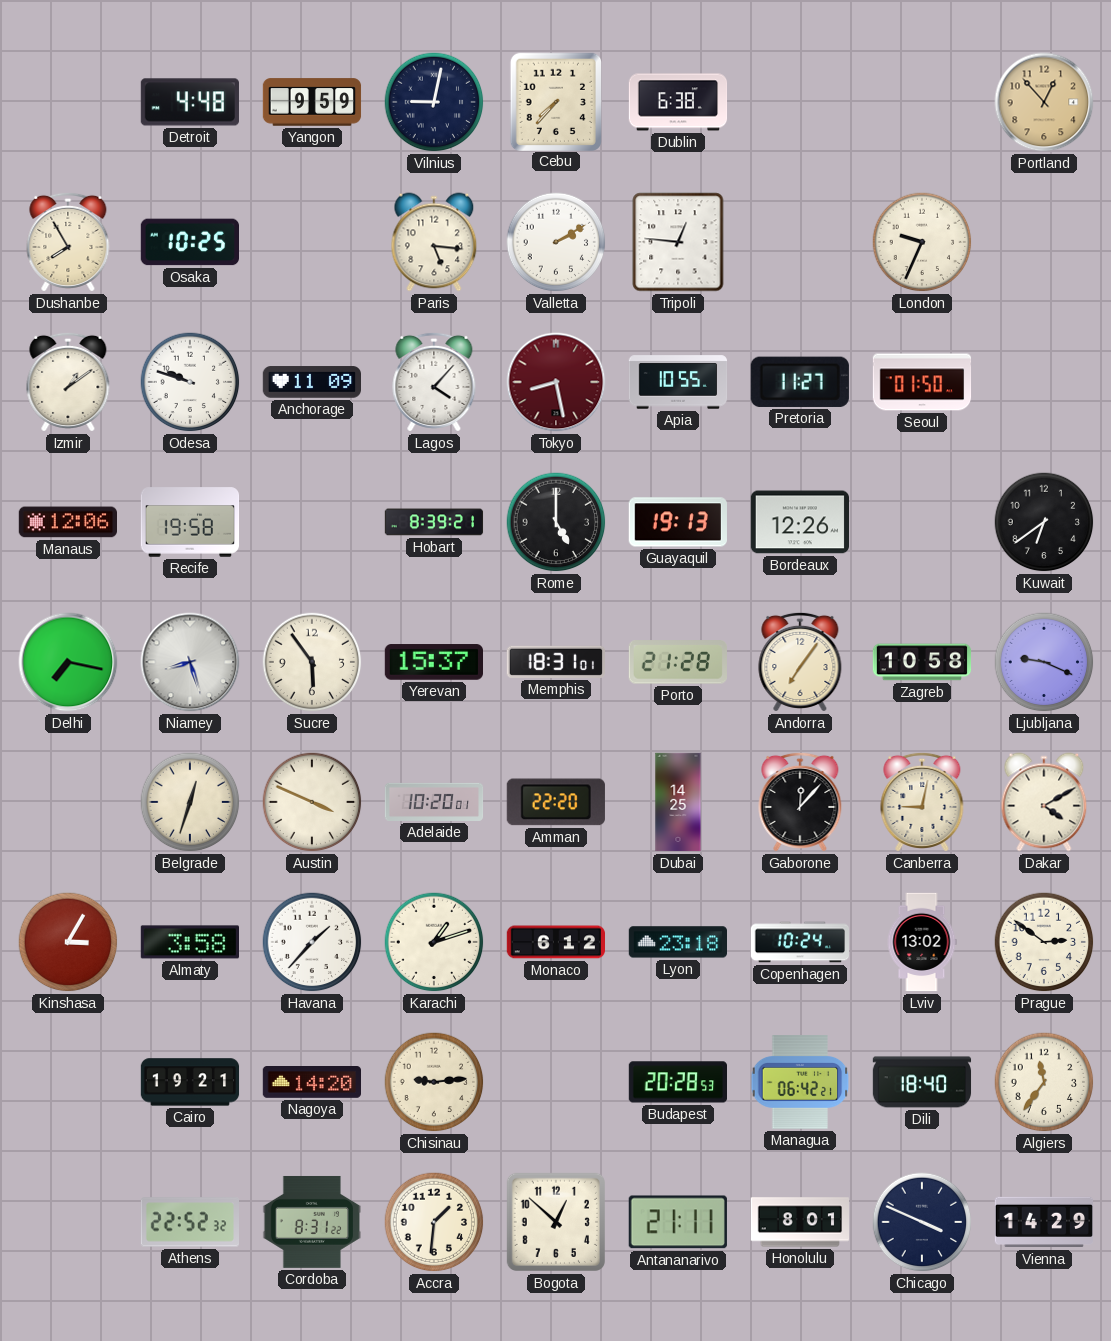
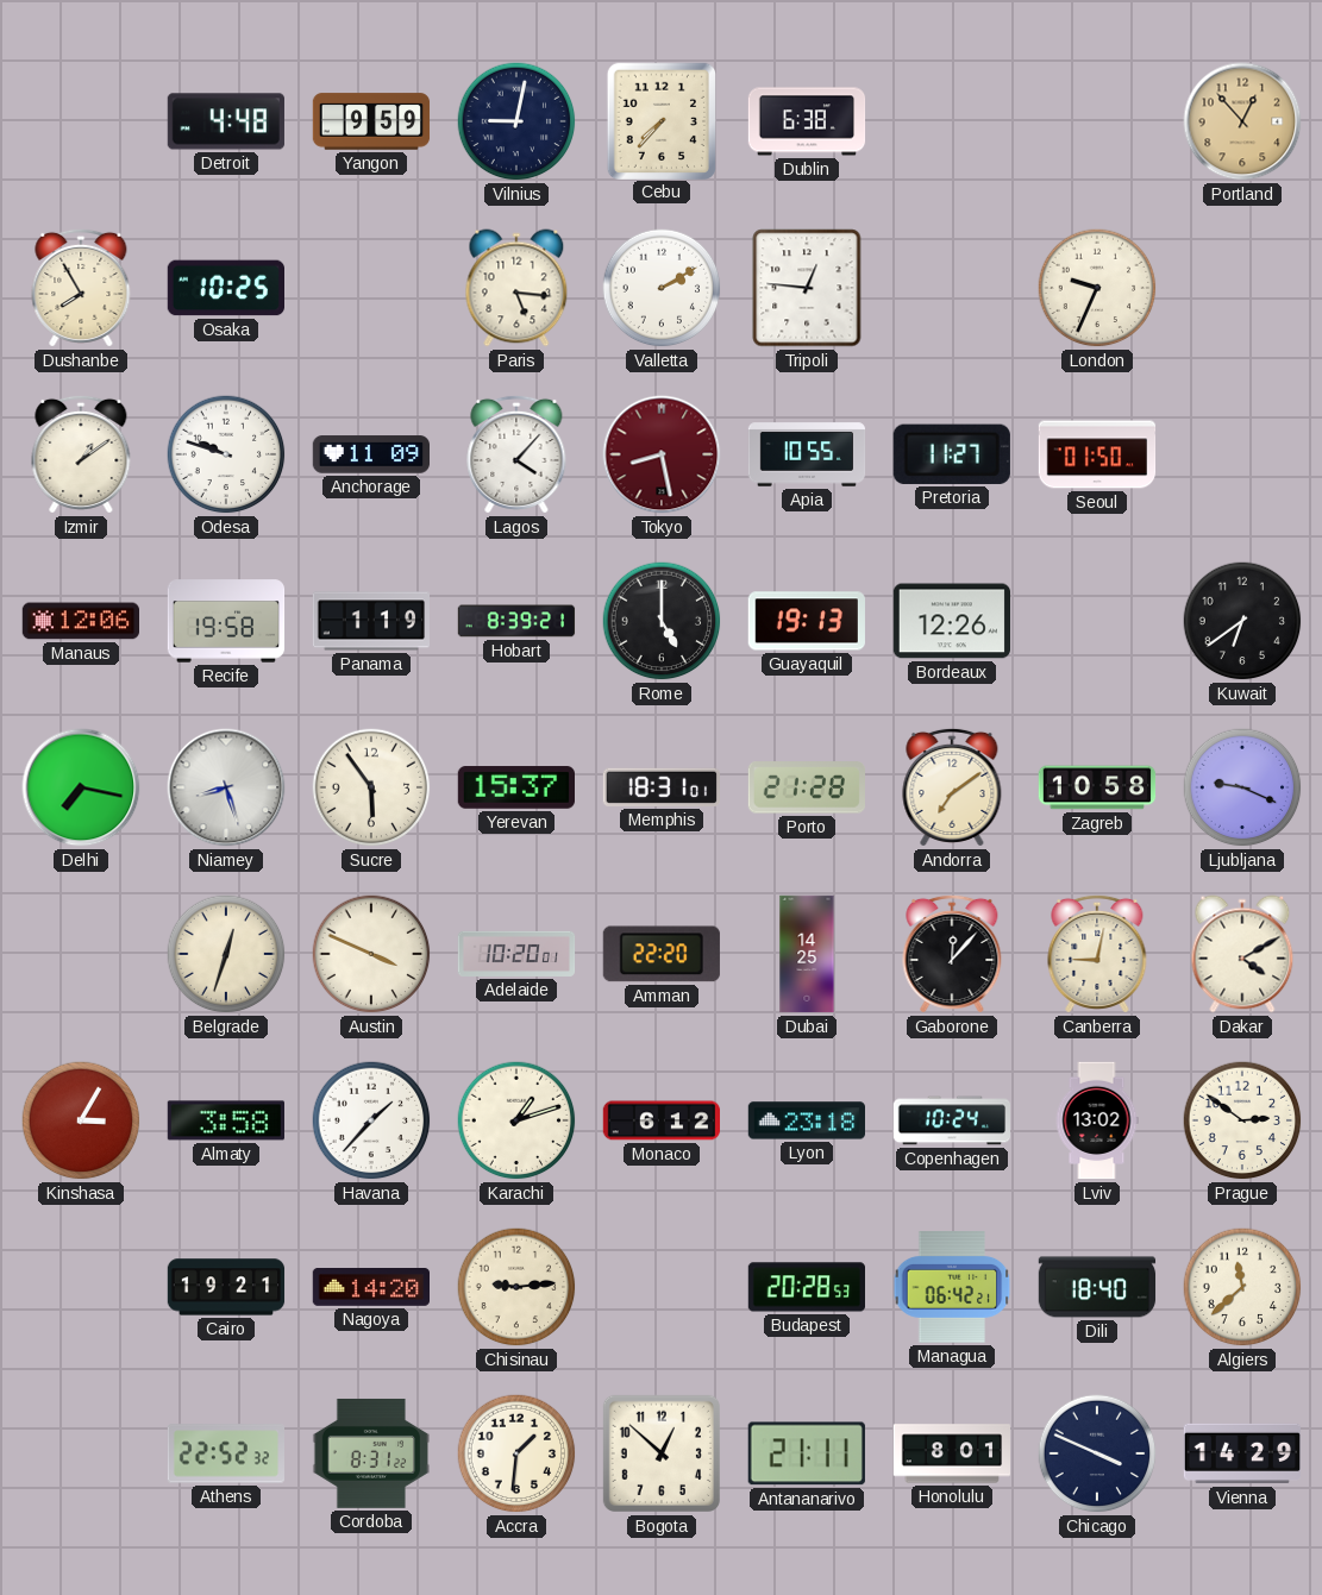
Panama: none -> 1:19 (370, 621)
Andorra: 7:06 -> 7:09 (952, 787)
Algiers: 11:36 -> 11:38 (1242, 1287)
